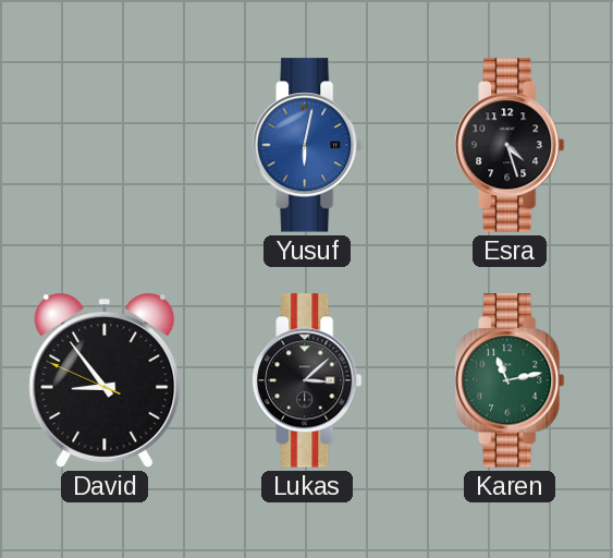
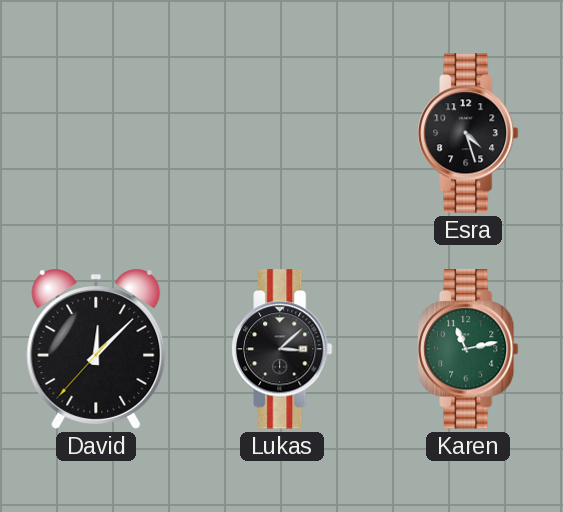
Yusuf: 6:02 -> none (307, 145)
David: 8:53 -> 12:07 (96, 349)
